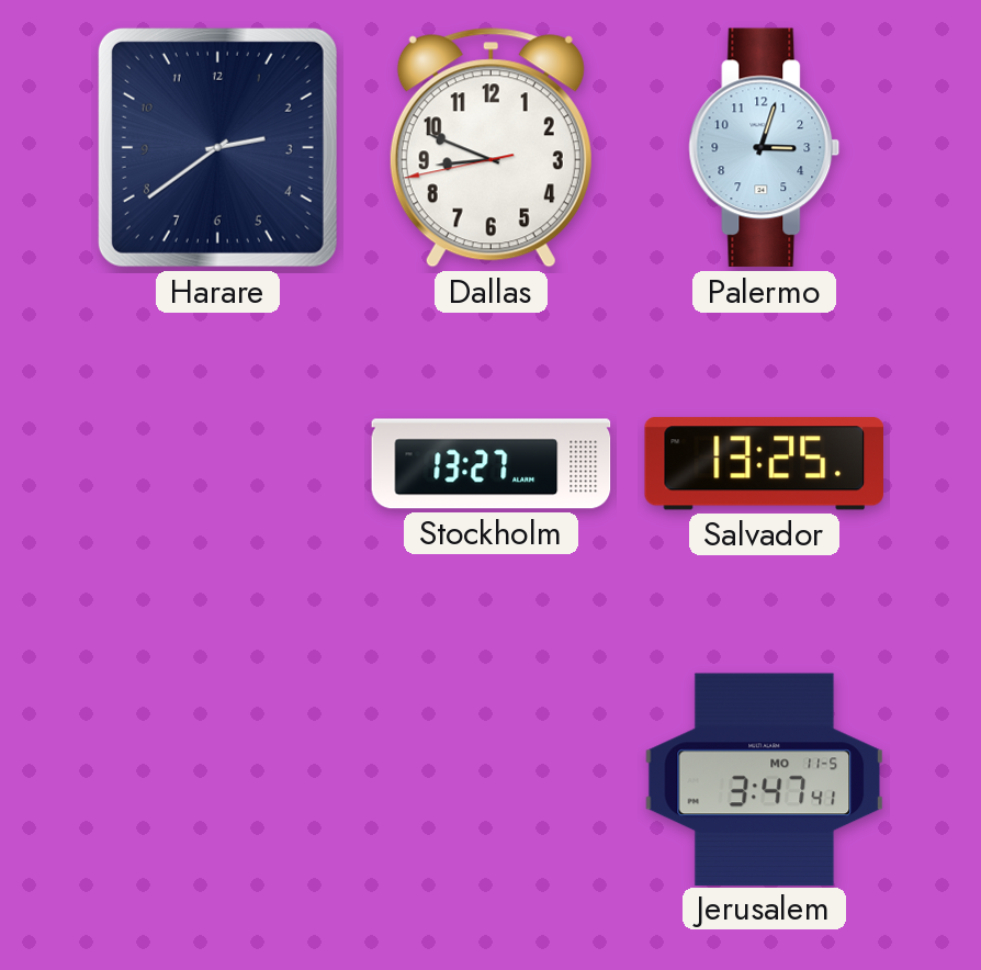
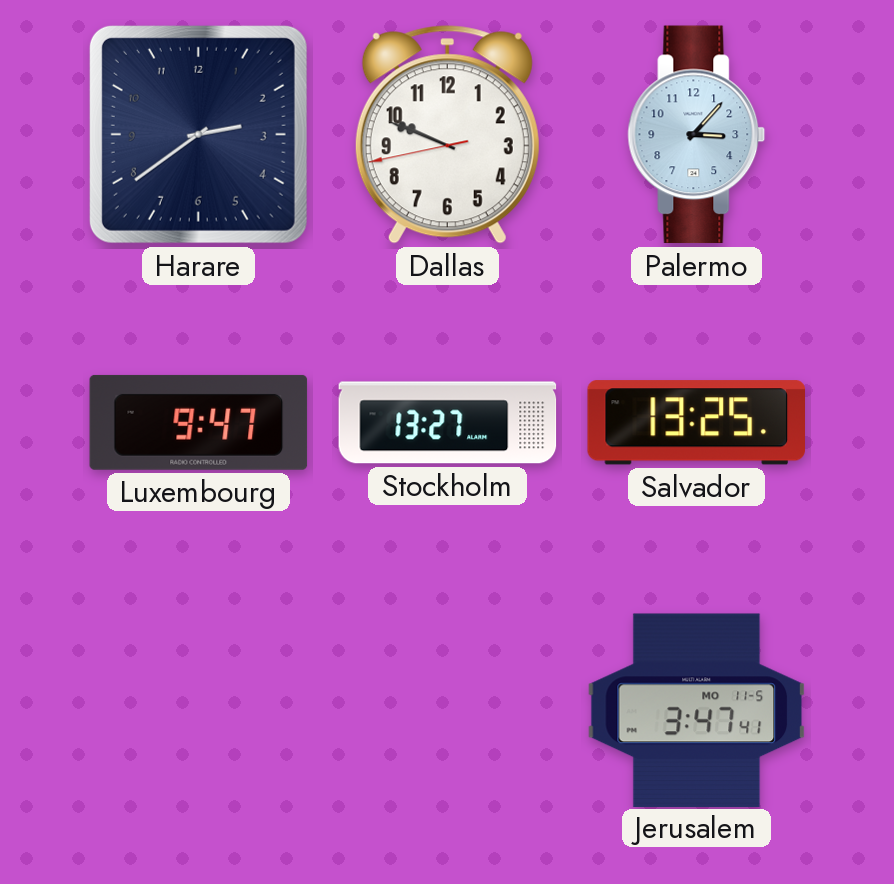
Dallas: 8:48 -> 9:48 (447, 135)
Palermo: 3:03 -> 3:07 (697, 135)
Luxembourg: none -> 9:47 (199, 422)
